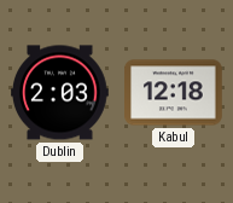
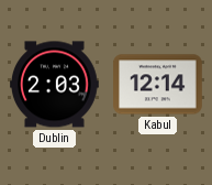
Kabul: 12:18 -> 12:14 (158, 85)
